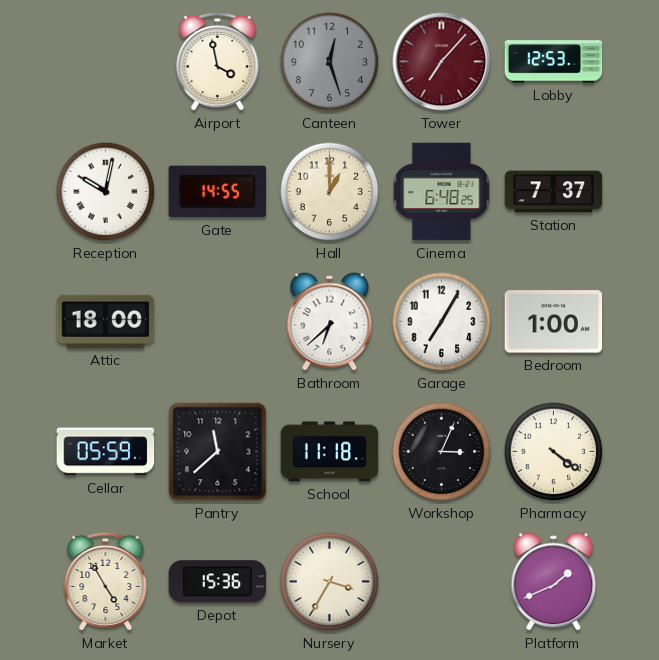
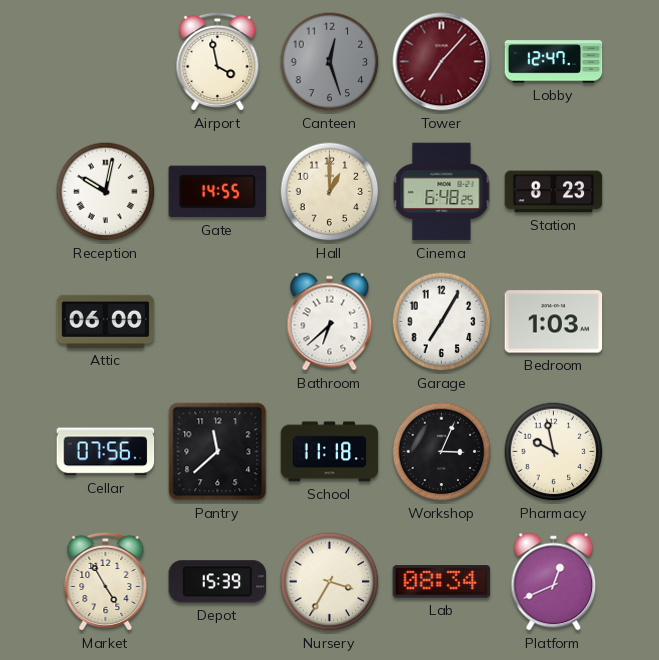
Lobby: 12:53 -> 12:47 (554, 62)
Station: 7:37 -> 8:23 (554, 192)
Attic: 18:00 -> 06:00 (106, 321)
Bedroom: 1:00 -> 1:03 (554, 322)
Cellar: 05:59 -> 07:56 (106, 452)
Pharmacy: 4:21 -> 9:58 (554, 452)
Depot: 15:36 -> 15:39 (218, 582)
Lab: none -> 08:34 (442, 582)
Platform: 1:41 -> 12:41 (554, 582)
